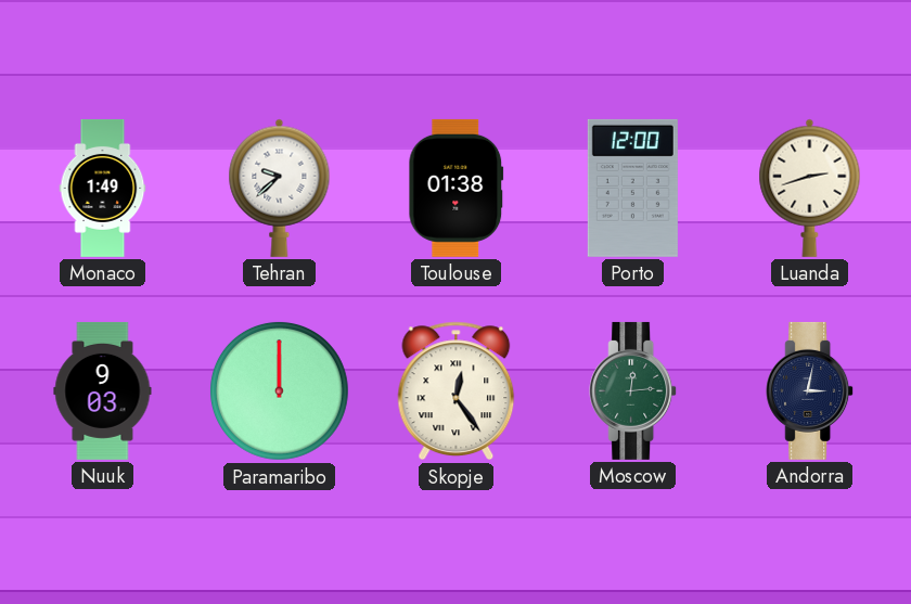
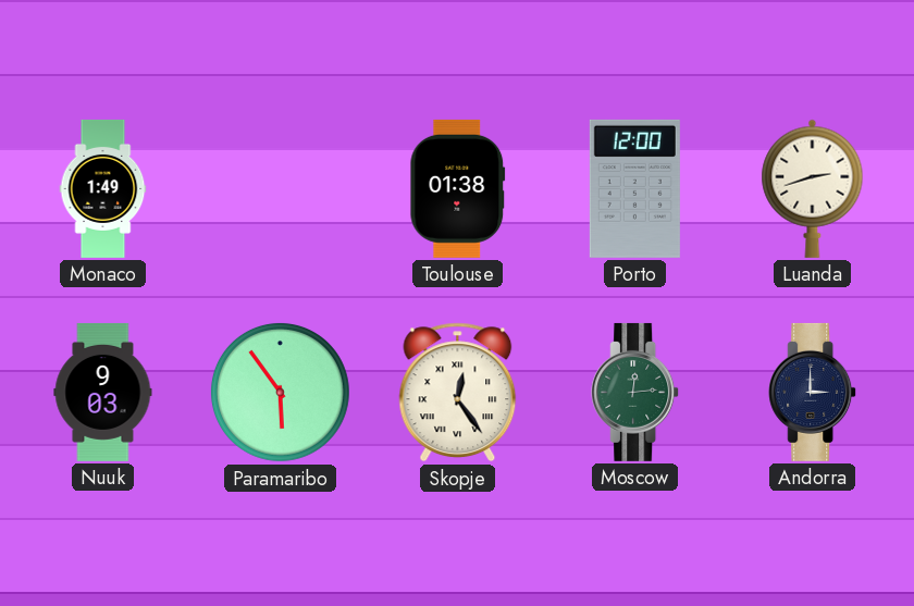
Tehran: 9:38 -> none (280, 188)
Paramaribo: 12:00 -> 5:54 (280, 392)
Andorra: 3:02 -> 3:00 (813, 392)
